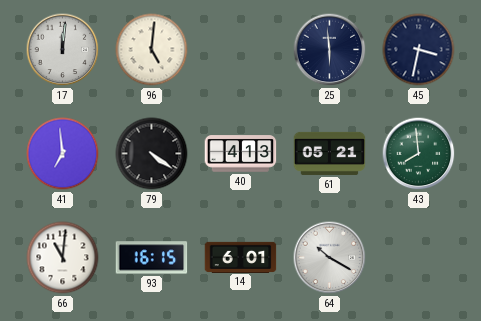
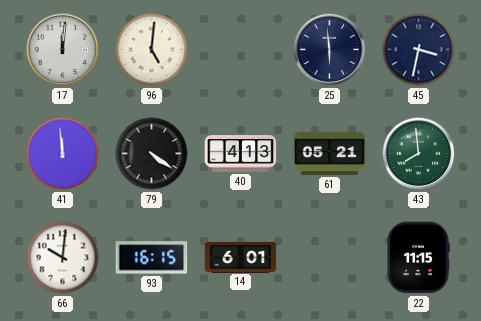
41: 6:59 -> 11:59 (63, 154)
66: 11:01 -> 10:01 (63, 258)
64: 10:20 -> none (330, 258)
22: none -> 11:15 (418, 258)
